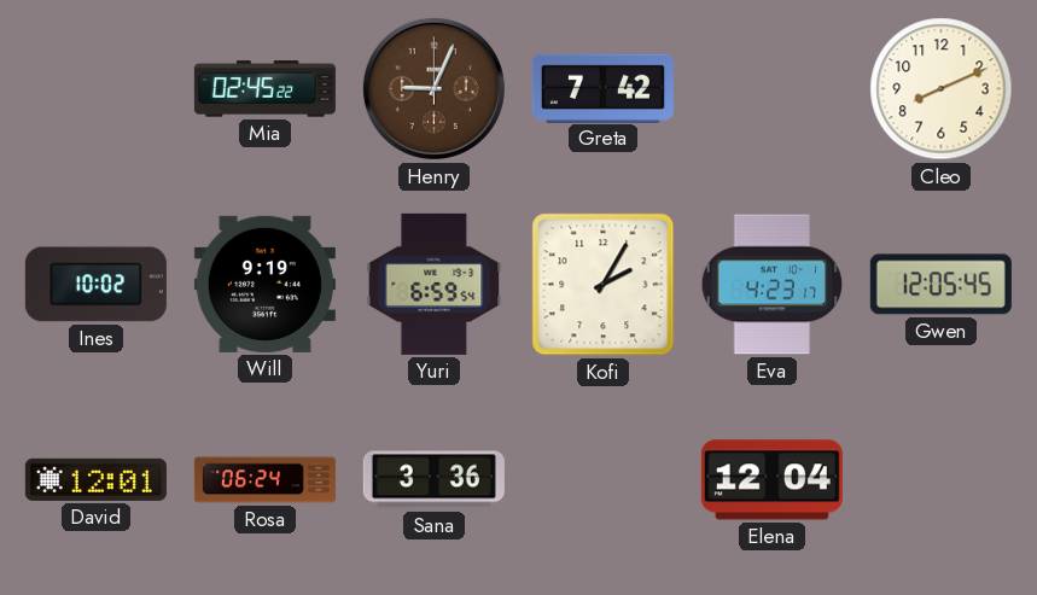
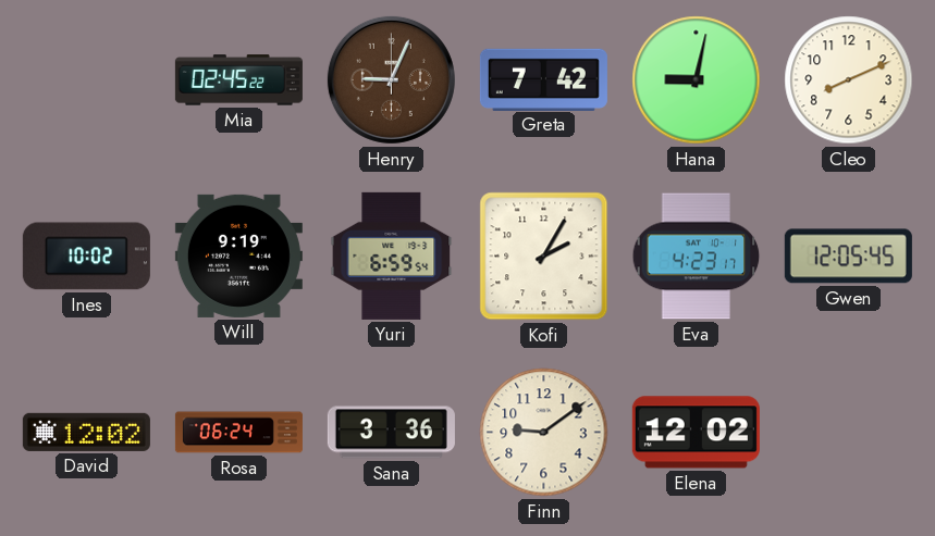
Hana: none -> 9:02 (697, 80)
David: 12:01 -> 12:02 (86, 432)
Finn: none -> 9:09 (544, 433)
Elena: 12:04 -> 12:02 (696, 433)
